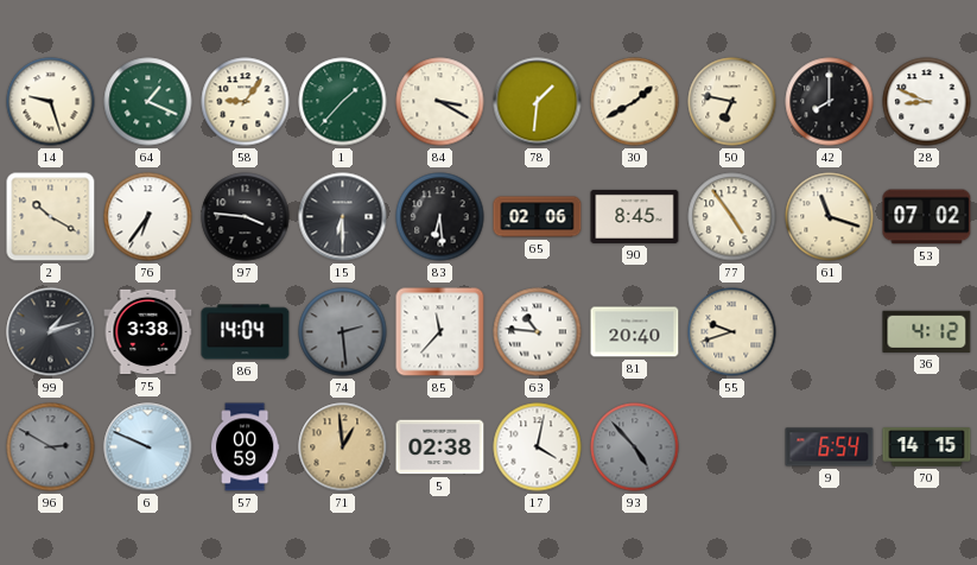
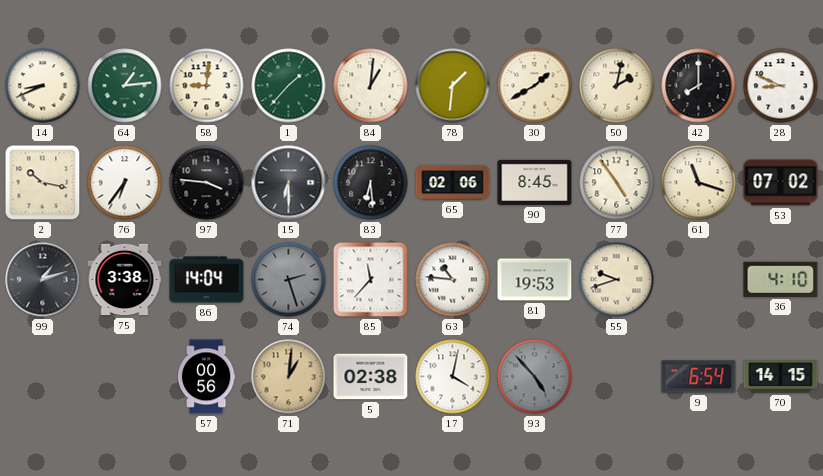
14: 9:27 -> 8:41 (43, 86)
64: 1:19 -> 1:14 (125, 86)
58: 9:06 -> 9:01 (207, 86)
84: 3:20 -> 1:01 (371, 86)
50: 6:47 -> 2:02 (617, 86)
2: 10:20 -> 10:17 (43, 183)
74: 2:29 -> 2:27 (289, 280)
81: 20:40 -> 19:53 (535, 280)
36: 4:12 -> 4:10 (781, 279)
96: 2:50 -> none (51, 447)
6: 9:49 -> none (148, 447)
57: 00:59 -> 00:56 (206, 377)
71: 12:59 -> 1:01 (289, 377)
